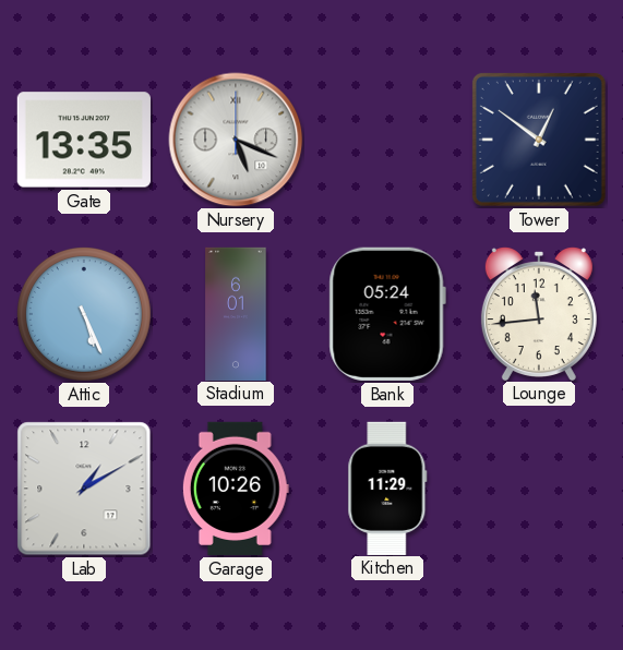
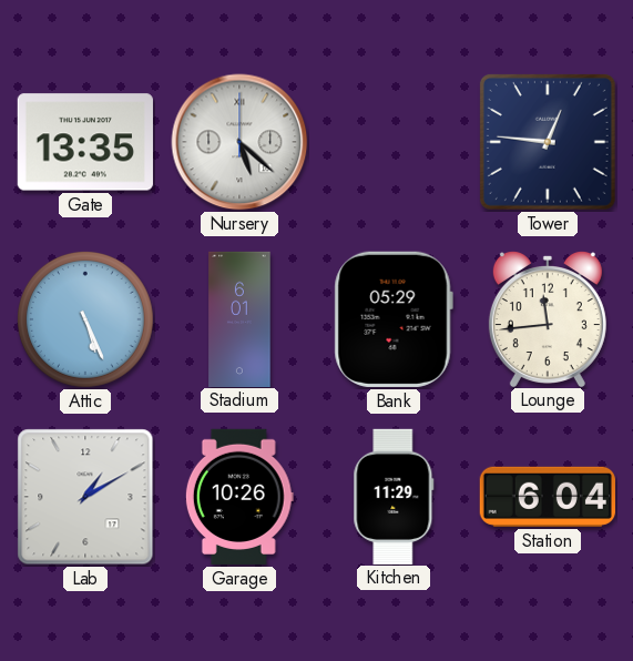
Nursery: 5:19 -> 5:22 (239, 142)
Tower: 12:51 -> 12:46 (548, 142)
Bank: 05:24 -> 05:29 (394, 319)
Station: none -> 6:04 (548, 497)
